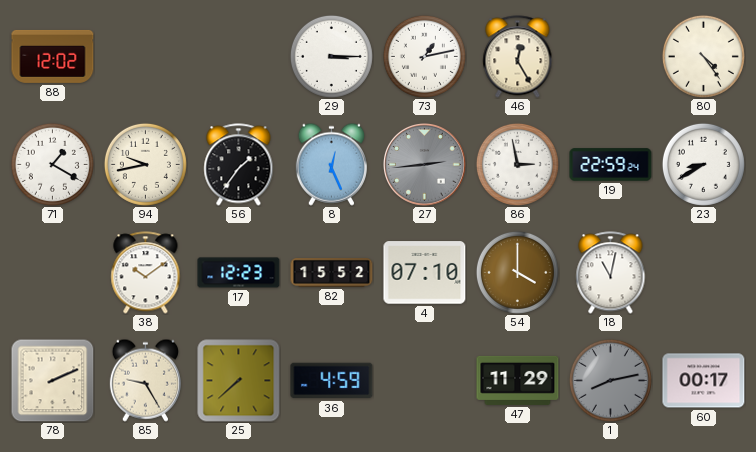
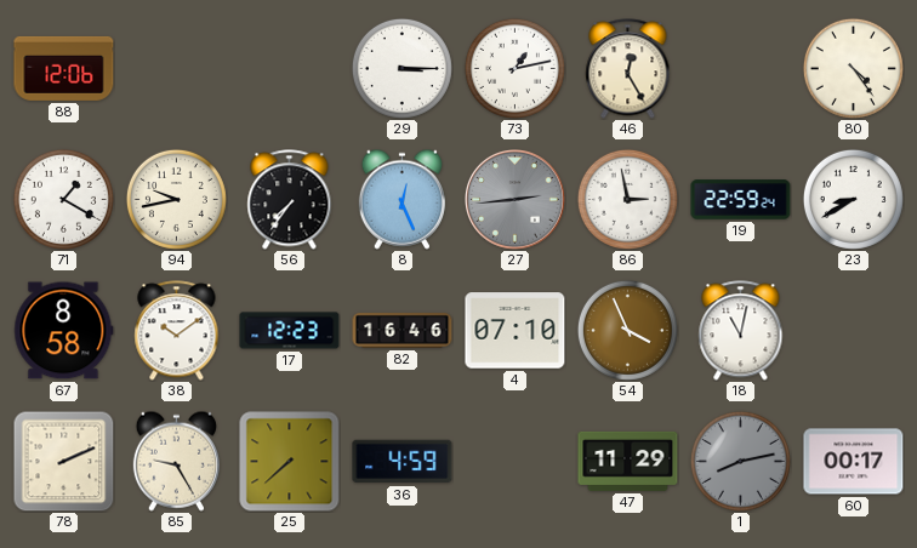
88: 12:02 -> 12:06 (64, 68)
56: 1:36 -> 7:36 (290, 200)
67: none -> 8:58 (64, 331)
82: 15:52 -> 16:46 (403, 331)
54: 4:00 -> 3:56 (627, 330)
